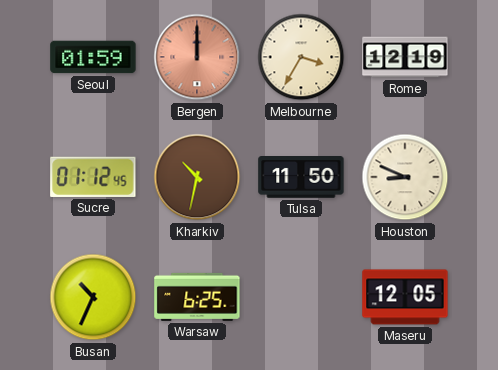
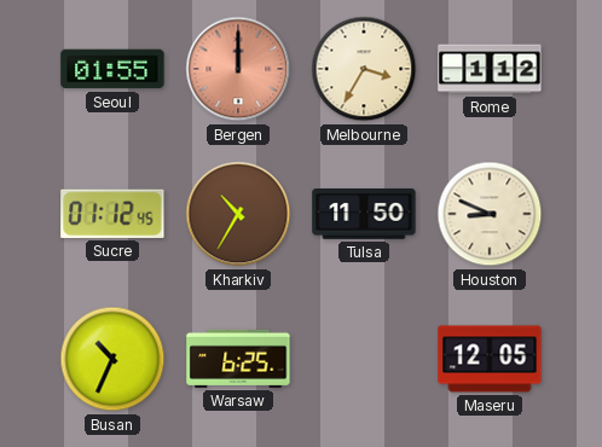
Seoul: 01:59 -> 01:55 (112, 69)
Rome: 12:19 -> 1:12 (490, 69)
Kharkiv: 10:32 -> 10:35 (238, 214)
